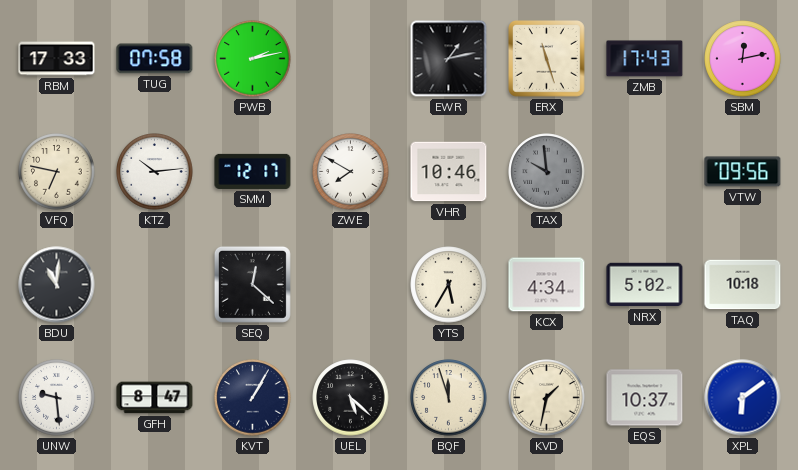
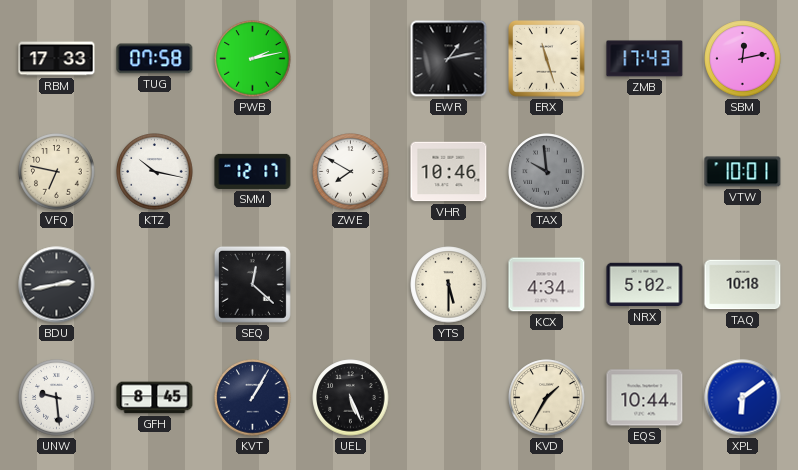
KTZ: 10:14 -> 10:17 (155, 172)
VTW: 09:56 -> 10:01 (743, 172)
BDU: 11:01 -> 2:43 (57, 285)
YTS: 5:35 -> 5:30 (449, 285)
GFH: 8:47 -> 8:45 (155, 398)
UEL: 5:22 -> 5:26 (351, 398)
BQF: 11:57 -> none (449, 398)
KVD: 1:32 -> 1:35 (547, 398)
EQS: 10:37 -> 10:44 (645, 398)
